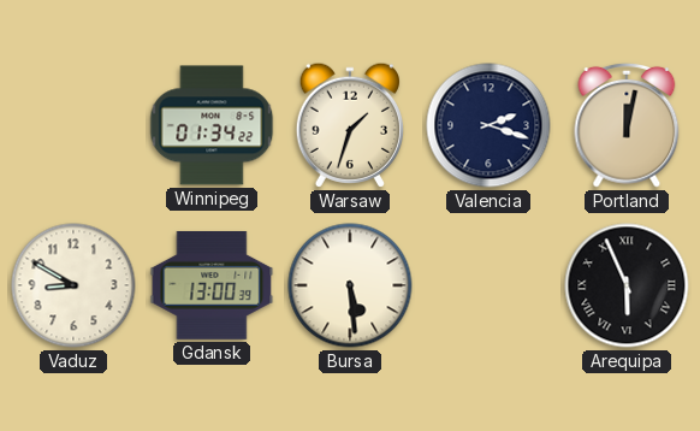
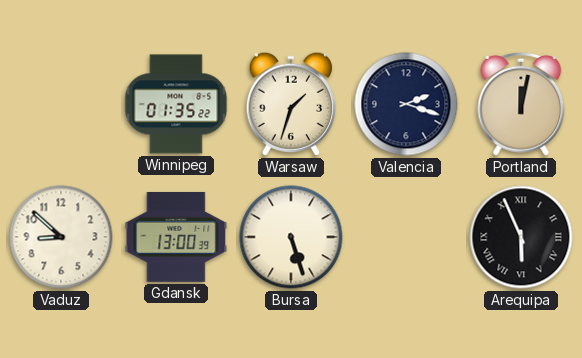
Winnipeg: 01:34 -> 01:35 (176, 104)
Vaduz: 8:50 -> 8:52 (61, 237)
Bursa: 5:29 -> 5:27 (291, 237)
